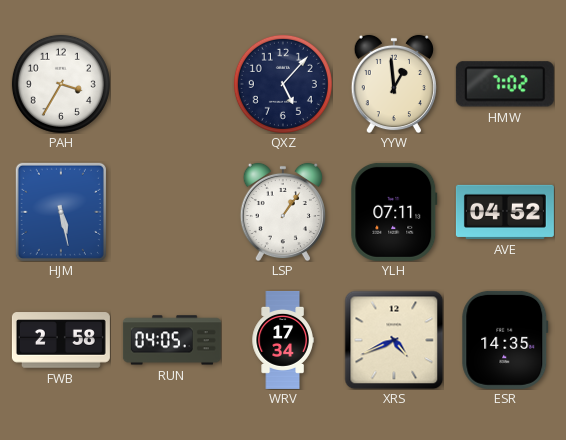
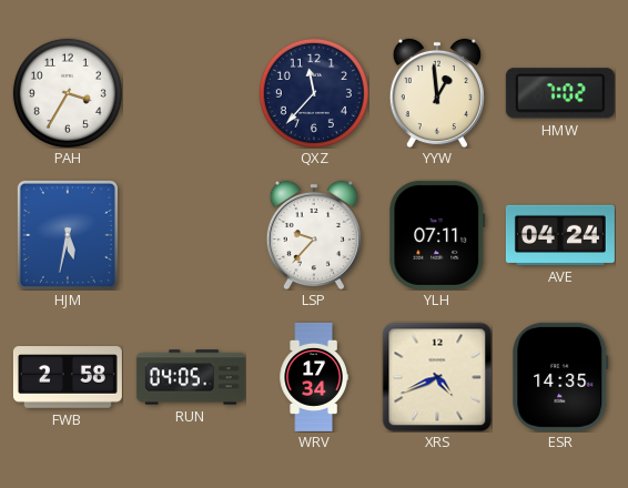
QXZ: 5:07 -> 11:37 (314, 93)
HJM: 5:28 -> 5:32 (68, 235)
LSP: 1:06 -> 9:37 (314, 235)
AVE: 04:52 -> 04:24 (560, 235)
